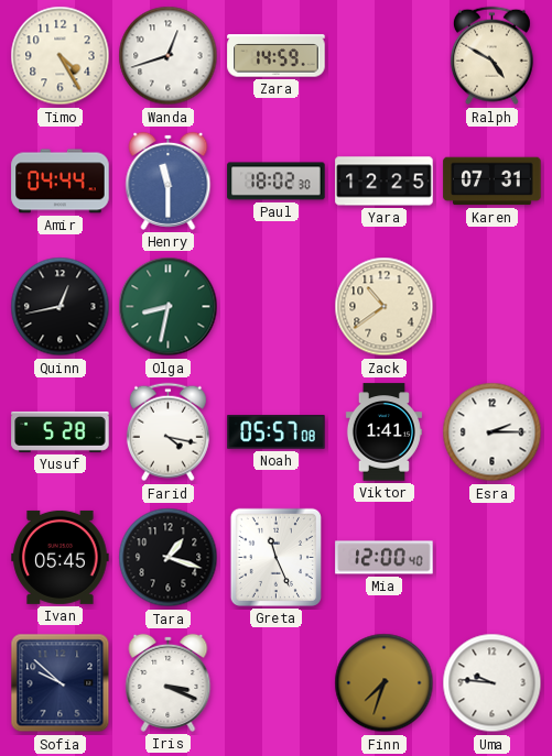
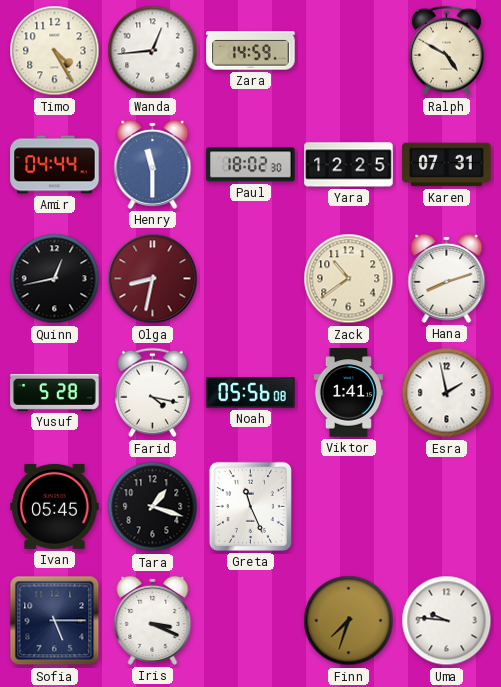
Wanda: 12:42 -> 12:44 (153, 51)
Olga dial: green -> burgundy (153, 279)
Hana: none -> 8:12 (447, 278)
Noah: 05:57 -> 05:56 (251, 393)
Esra: 2:15 -> 1:58 (447, 393)
Mia: 12:00 -> none (385, 558)
Sofia: 9:52 -> 5:15 (55, 621)
